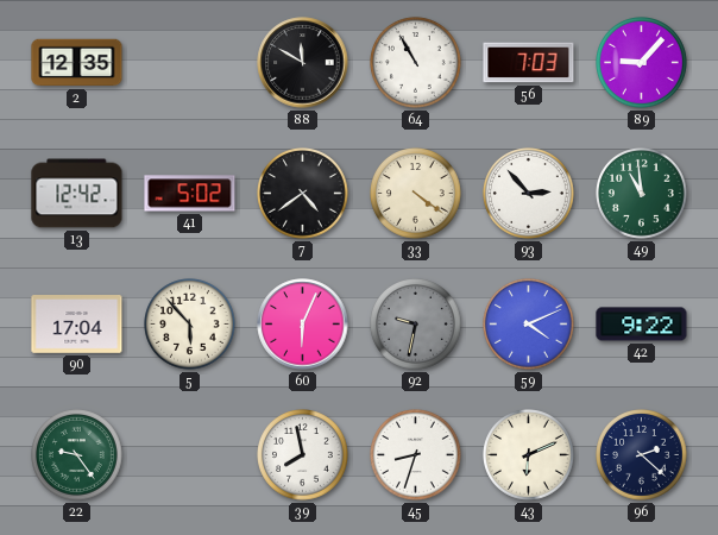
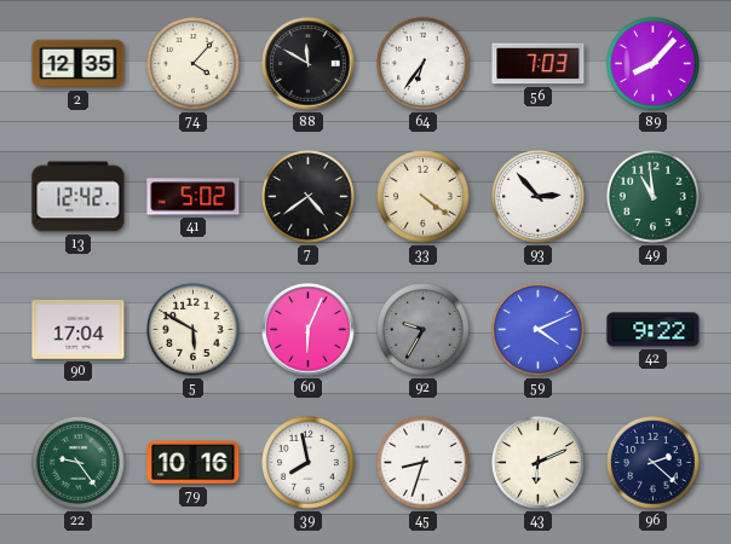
74: none -> 4:07 (194, 64)
64: 10:55 -> 6:36 (424, 64)
89: 9:07 -> 8:07 (654, 64)
5: 5:53 -> 5:50 (194, 330)
92: 9:32 -> 9:35 (424, 330)
79: none -> 10:16 (194, 463)
